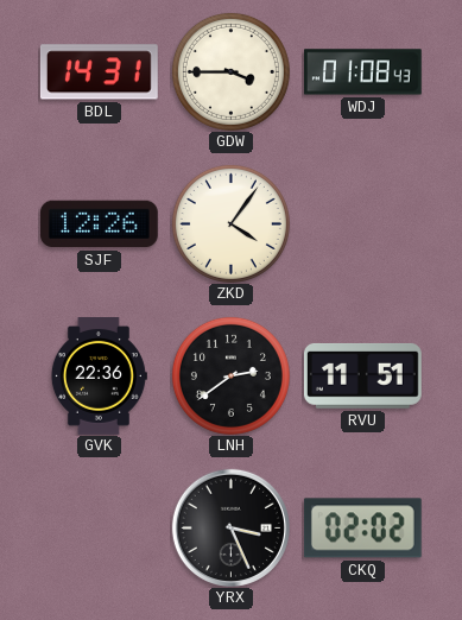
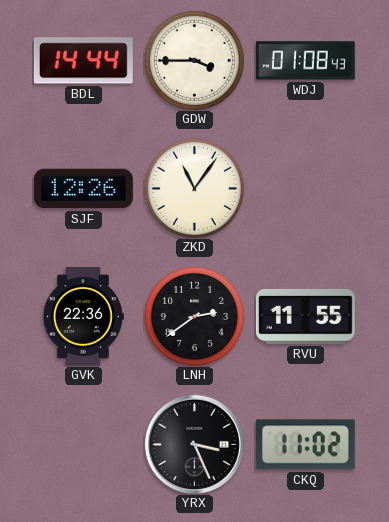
BDL: 14:31 -> 14:44 (83, 61)
ZKD: 4:06 -> 11:06 (194, 188)
RVU: 11:51 -> 11:55 (305, 316)
CKQ: 02:02 -> 11:02 (305, 445)
